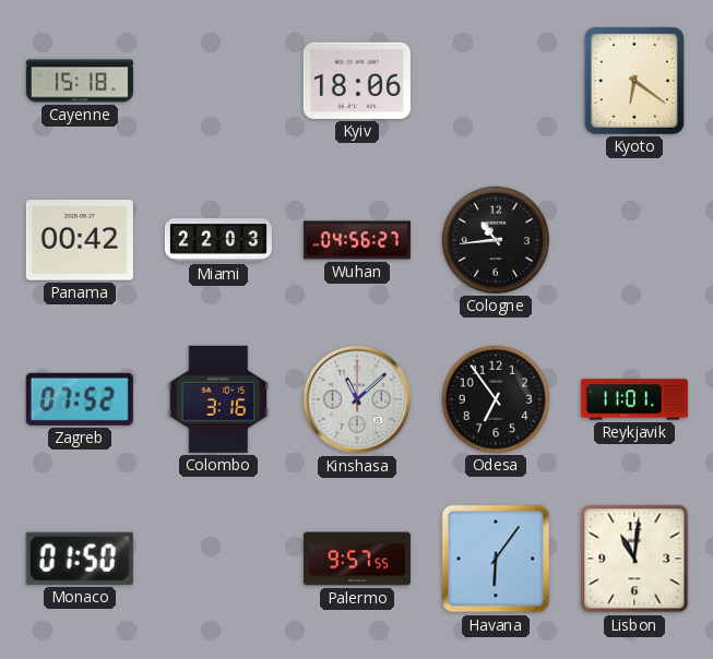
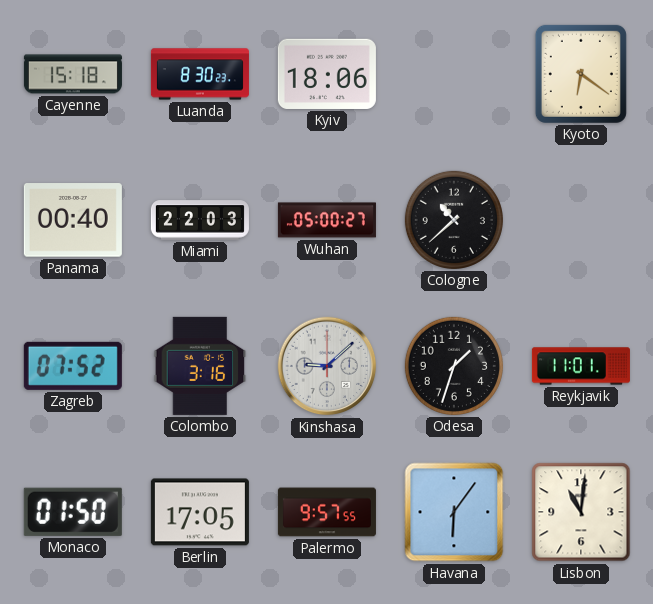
Luanda: none -> 8:30 (200, 74)
Panama: 00:42 -> 00:40 (73, 220)
Wuhan: 04:56 -> 05:00 (327, 220)
Cologne: 10:44 -> 10:38 (454, 220)
Kinshasa: 11:08 -> 9:08 (327, 366)
Odesa: 6:54 -> 1:33 (454, 366)
Berlin: none -> 17:05 (200, 512)
